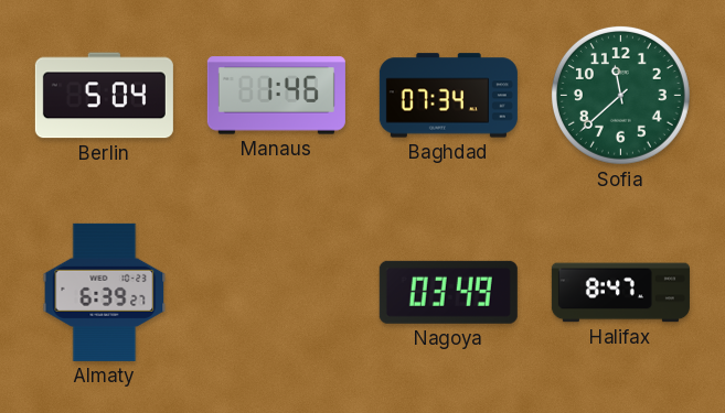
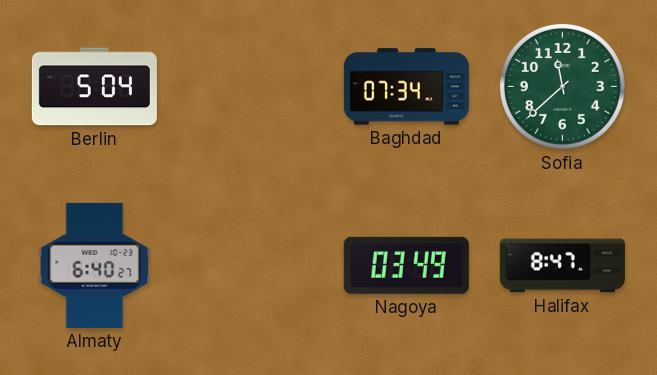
Manaus: 1:46 -> none (276, 96)
Almaty: 6:39 -> 6:40 (95, 265)
